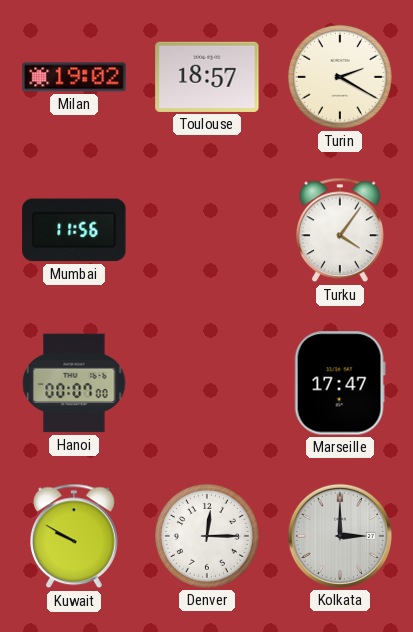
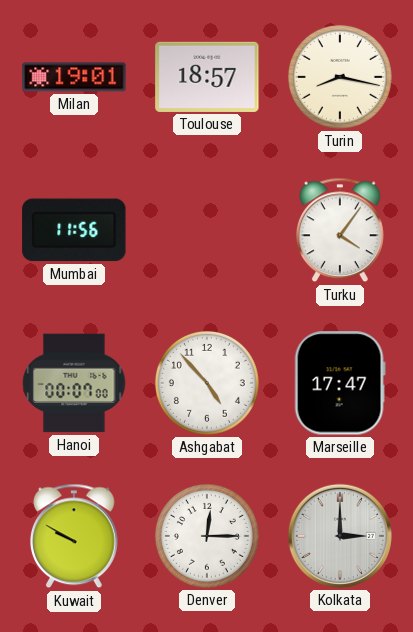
Milan: 19:02 -> 19:01 (74, 77)
Turin: 2:20 -> 8:17 (340, 77)
Ashgabat: none -> 4:53 (207, 383)
